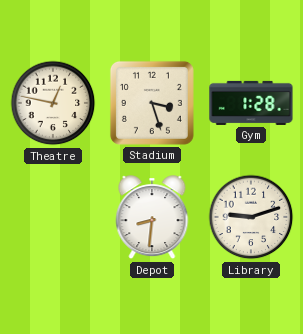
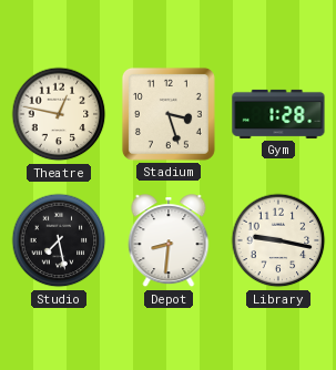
Studio: none -> 7:28 (59, 240)
Library: 9:12 -> 9:17 (278, 240)
